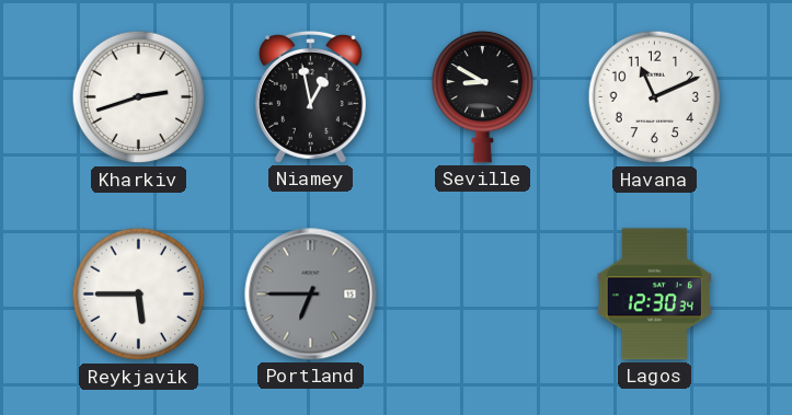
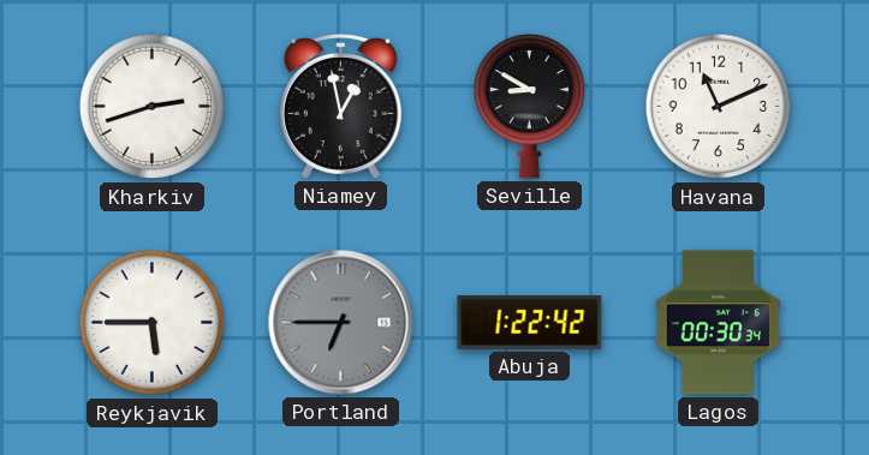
Abuja: none -> 1:22 (530, 322)
Lagos: 12:30 -> 00:30 (719, 323)
